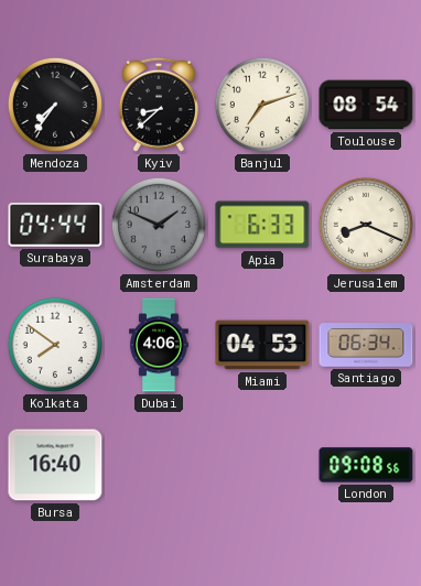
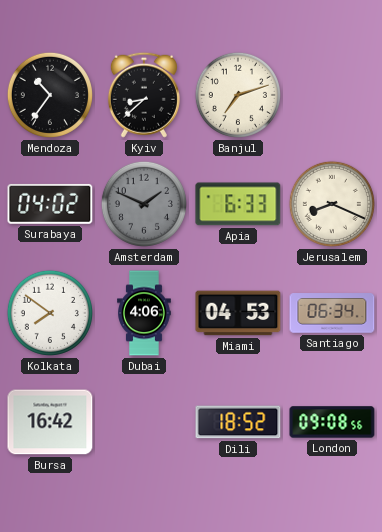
Mendoza: 7:36 -> 10:36 (50, 95)
Toulouse: 08:54 -> none (366, 105)
Surabaya: 04:44 -> 04:02 (50, 204)
Bursa: 16:40 -> 16:42 (50, 422)
Dili: none -> 18:52 (238, 422)
